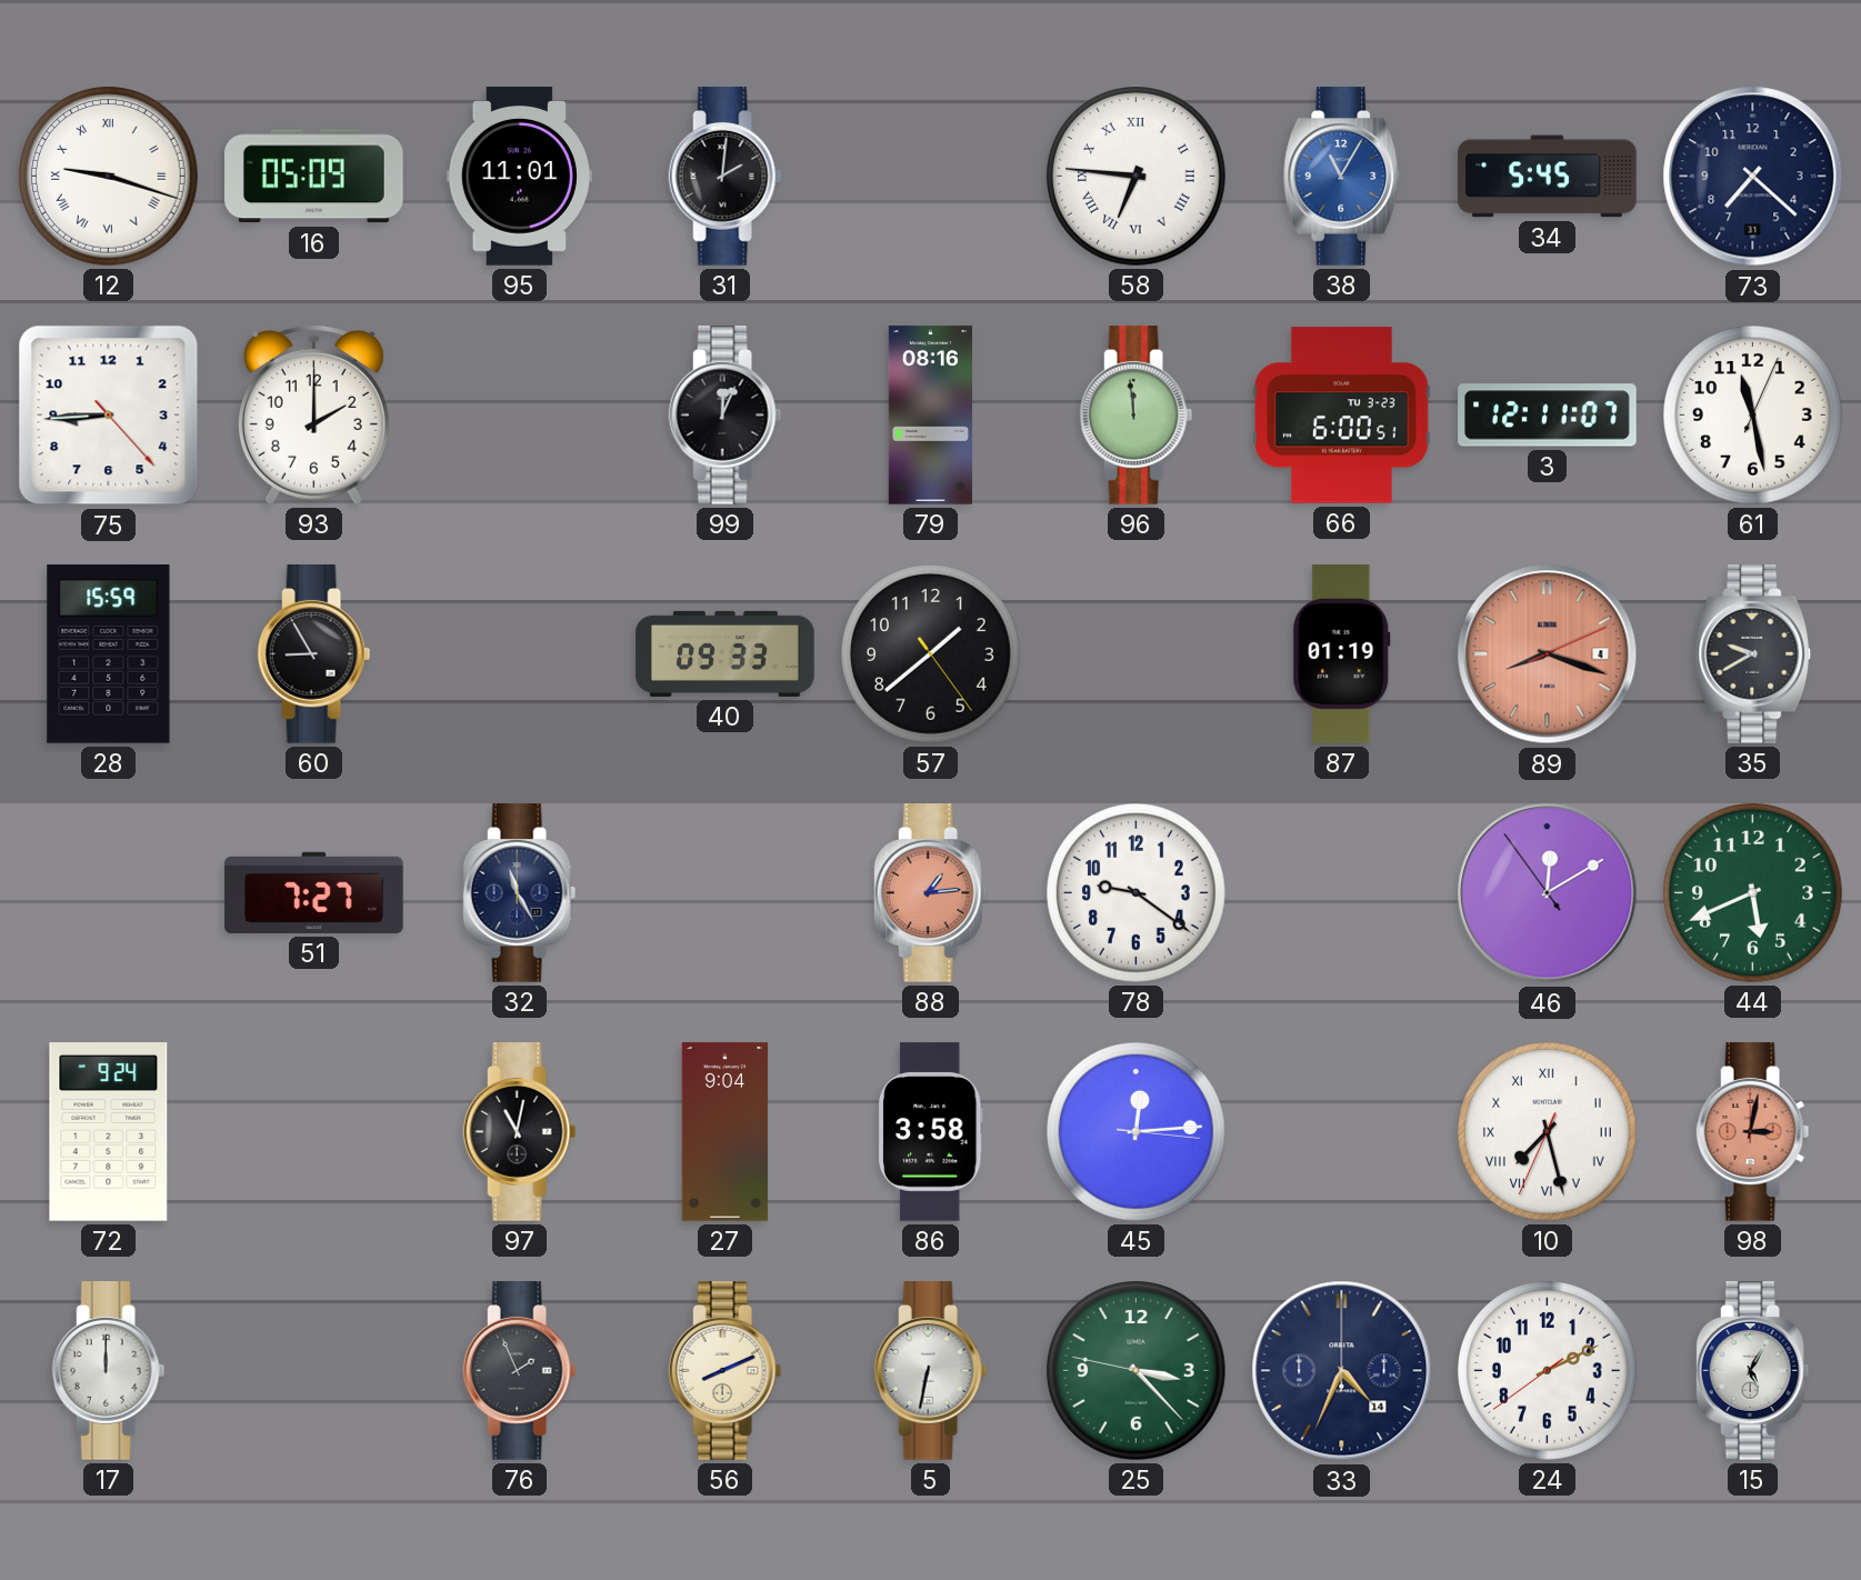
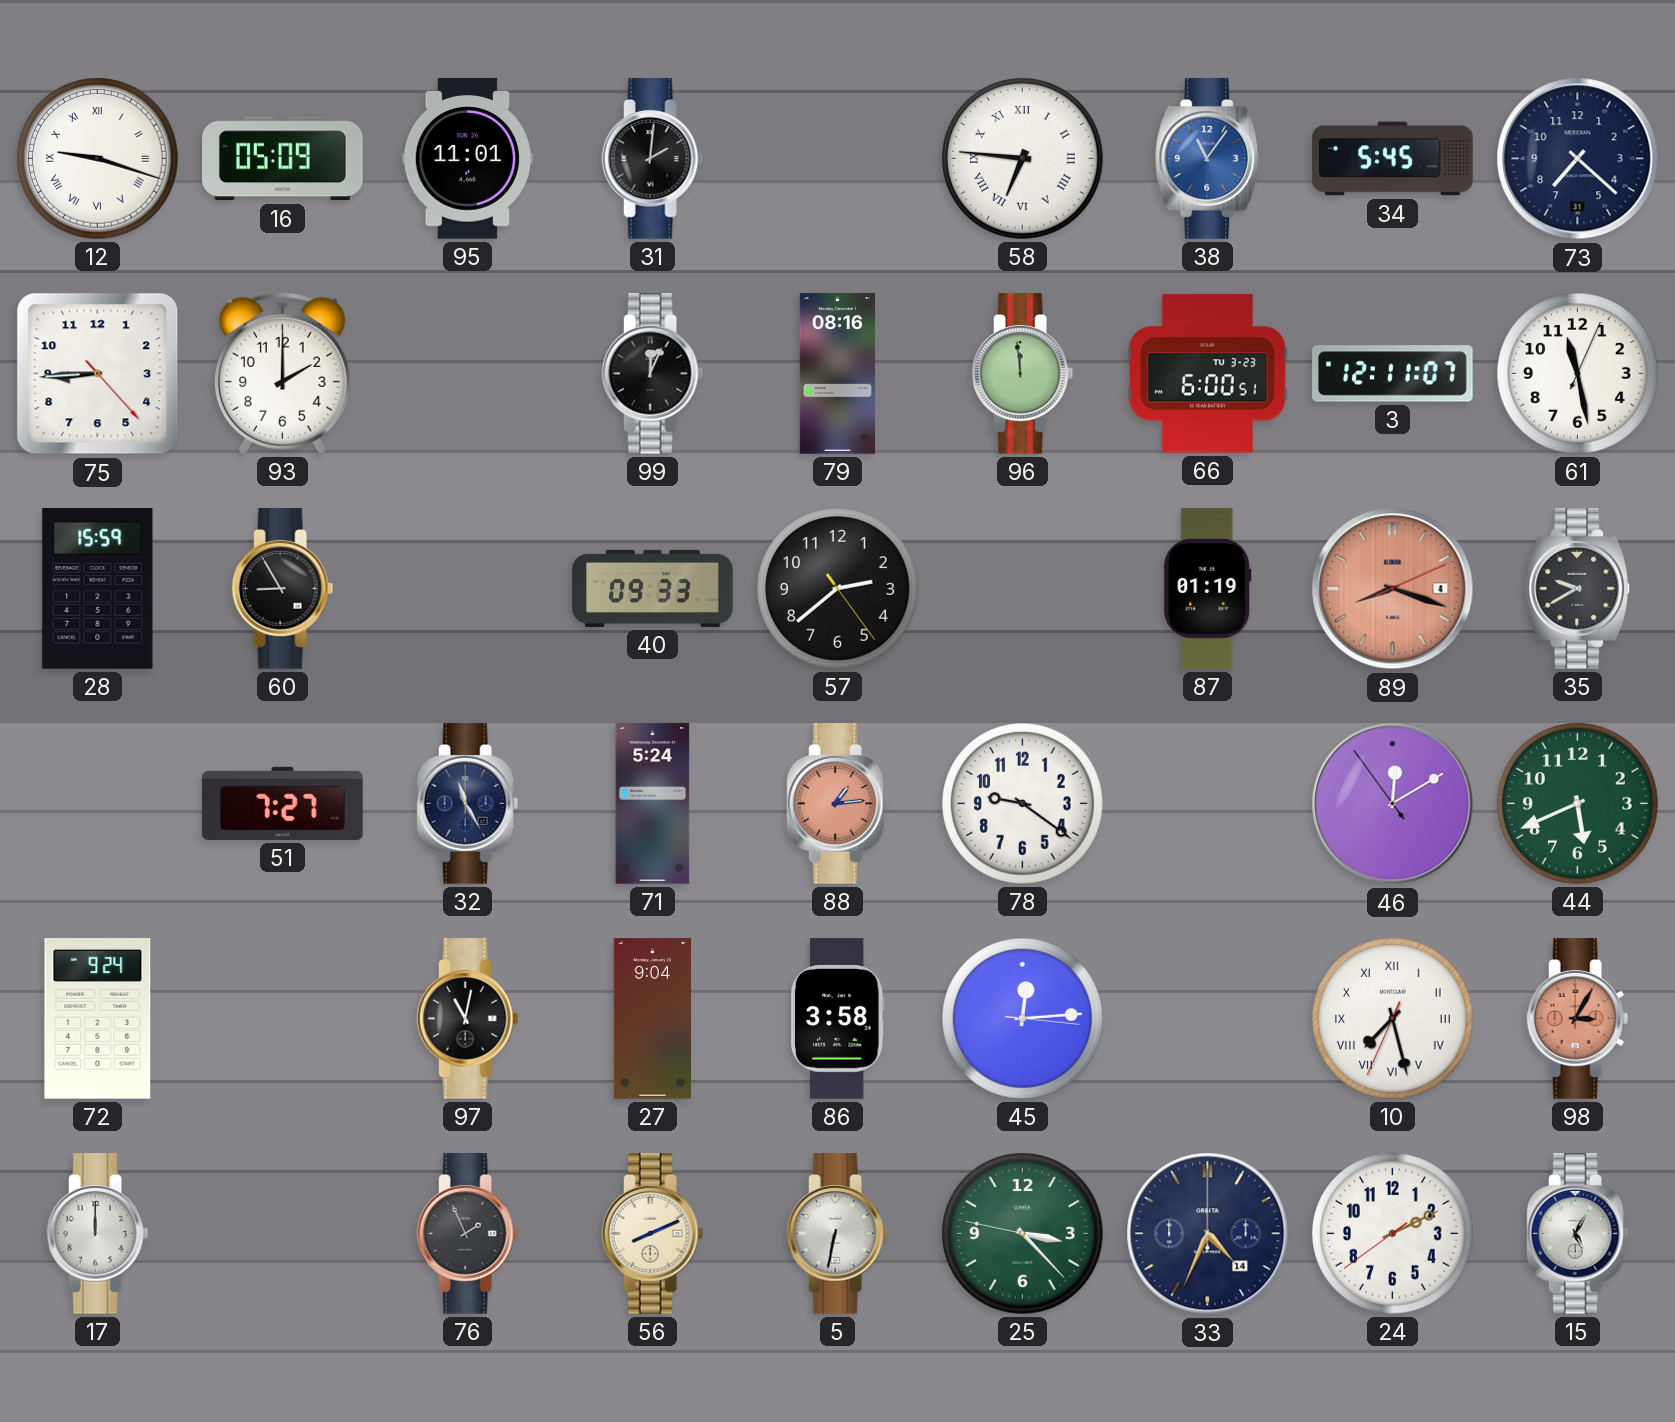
38: 11:05 -> 11:06 (1208, 159)
57: 1:38 -> 2:38 (838, 589)
71: none -> 5:24 (653, 804)
98: 3:02 -> 3:05 (1578, 1019)
